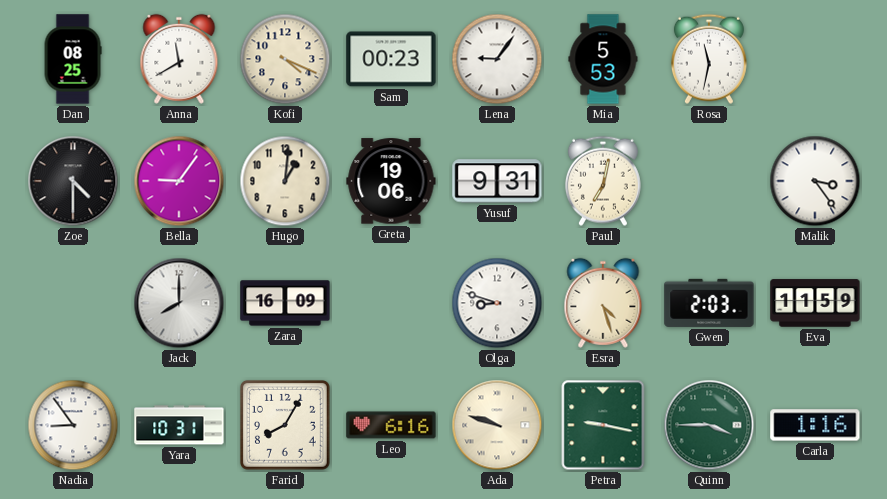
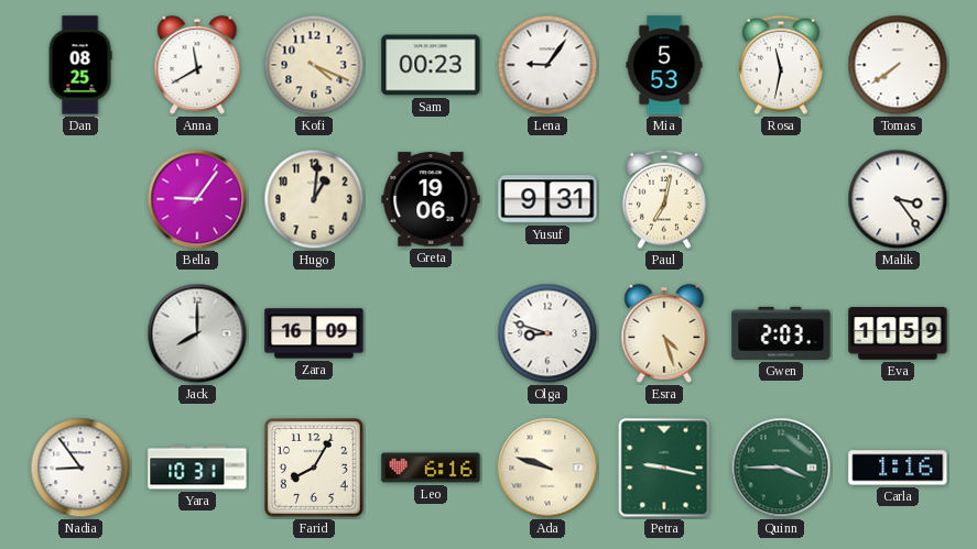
Tomas: none -> 7:39 (898, 65)
Zoe: 4:30 -> none (73, 181)
